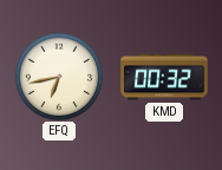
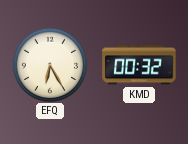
EFQ: 6:43 -> 6:25 (49, 64)
